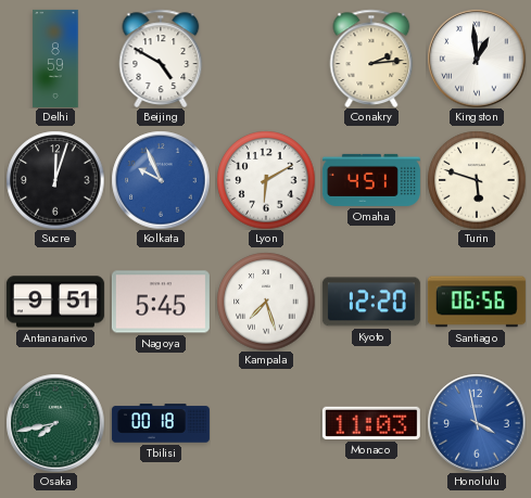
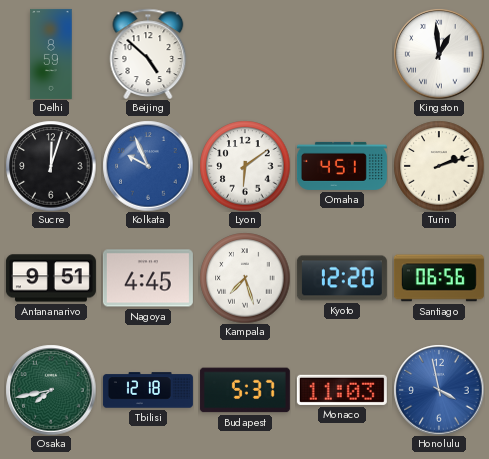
Beijing: 4:50 -> 4:52 (148, 54)
Conakry: 2:14 -> none (371, 59)
Lyon: 6:10 -> 6:09 (245, 166)
Turin: 5:48 -> 2:12 (439, 166)
Nagoya: 5:45 -> 4:45 (148, 278)
Tbilisi: 00:18 -> 12:18 (148, 390)
Budapest: none -> 5:37 (245, 390)
